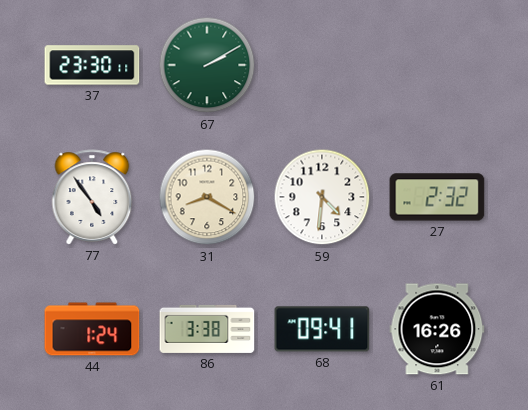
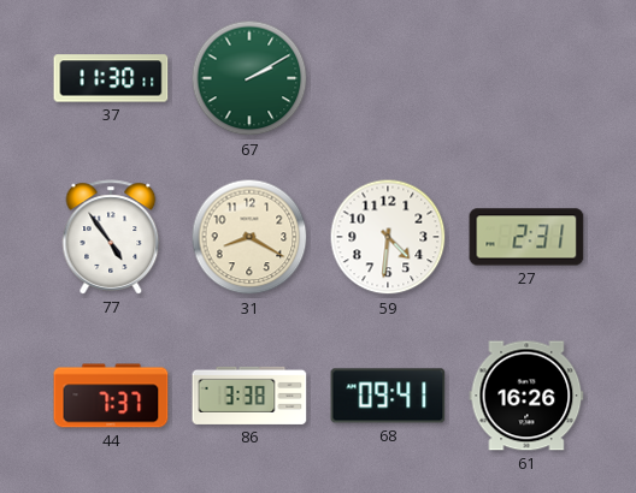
37: 23:30 -> 11:30 (111, 78)
27: 2:32 -> 2:31 (526, 237)
44: 1:24 -> 7:37 (111, 396)
